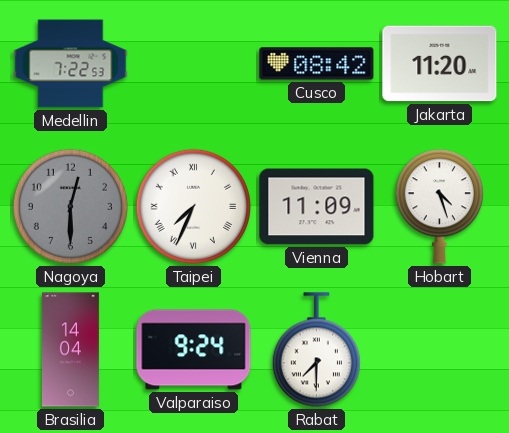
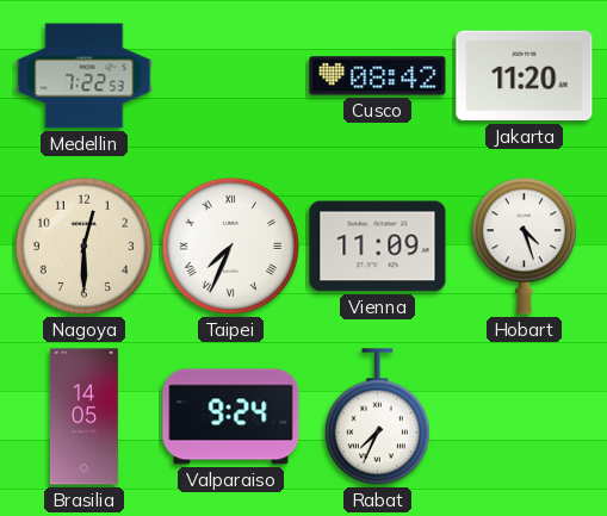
Nagoya dial: grey -> cream (83, 245)
Brasilia: 14:04 -> 14:05 (83, 417)
Rabat: 7:30 -> 7:34 (377, 417)
